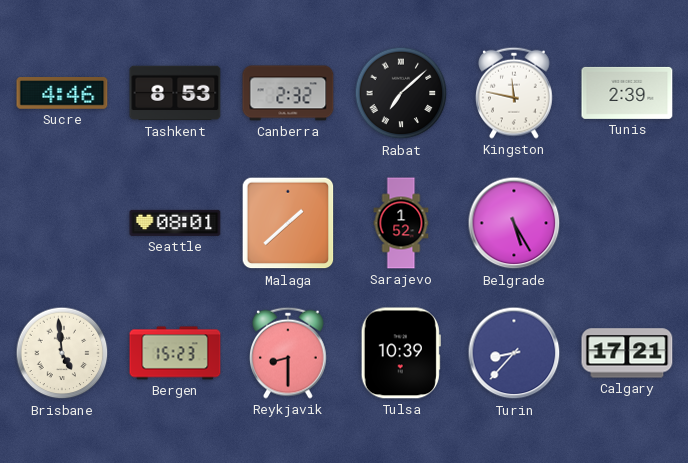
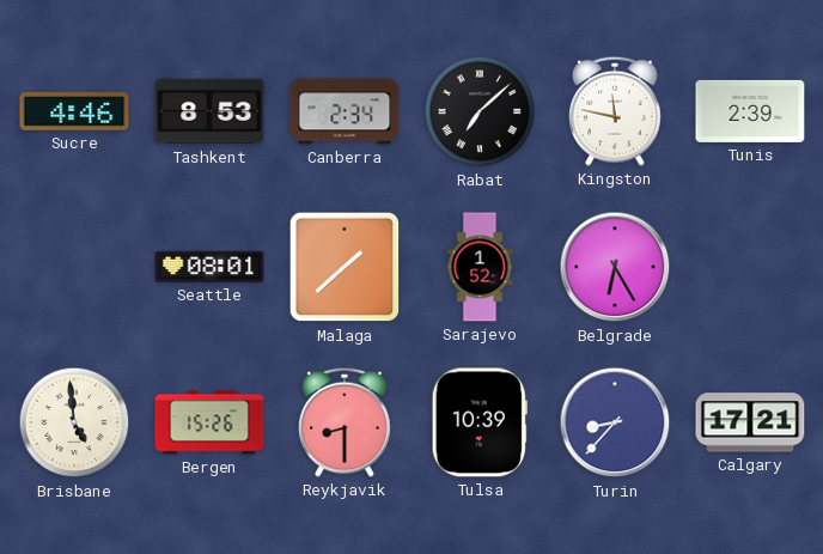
Canberra: 2:32 -> 2:34 (345, 111)
Belgrade: 5:25 -> 6:25 (615, 267)
Bergen: 15:23 -> 15:26 (209, 422)
